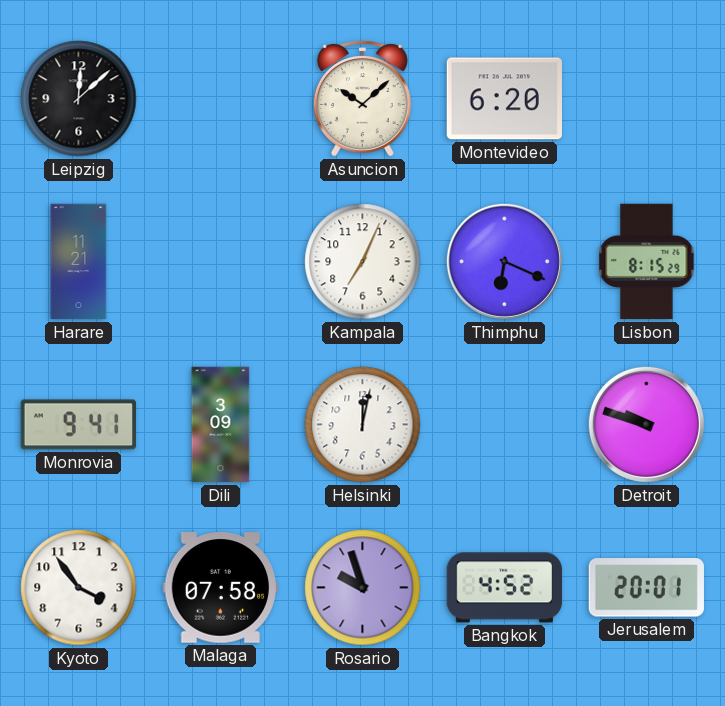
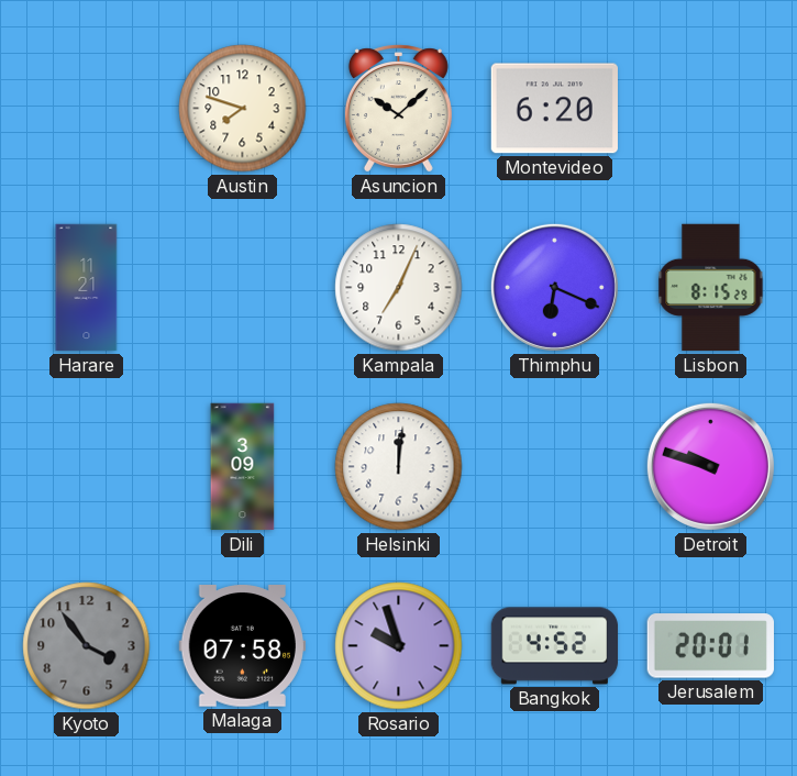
Leipzig: 12:08 -> none (79, 99)
Austin: none -> 7:48 (243, 109)
Monrovia: 9:41 -> none (79, 425)
Helsinki: 12:02 -> 12:01 (399, 467)
Kyoto dial: white -> grey (87, 646)
